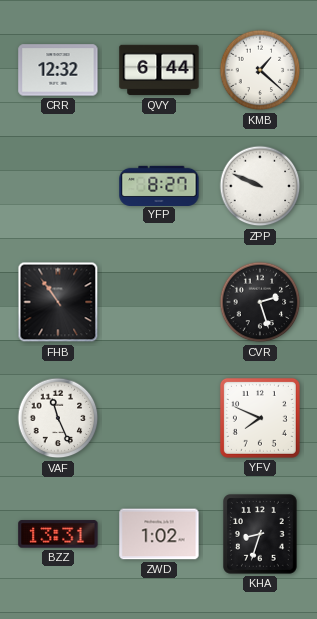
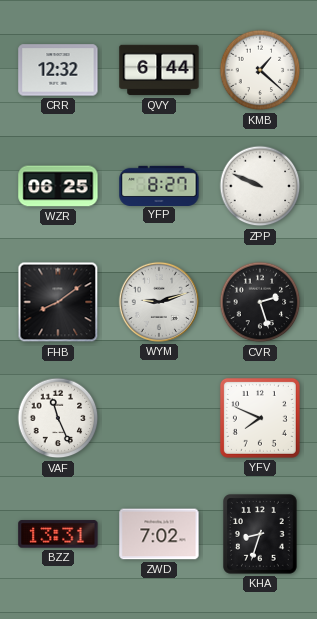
WZR: none -> 06:25 (58, 186)
FHB: 10:54 -> 8:09 (58, 302)
WYM: none -> 9:12 (159, 302)
ZWD: 1:02 -> 7:02 (159, 534)
